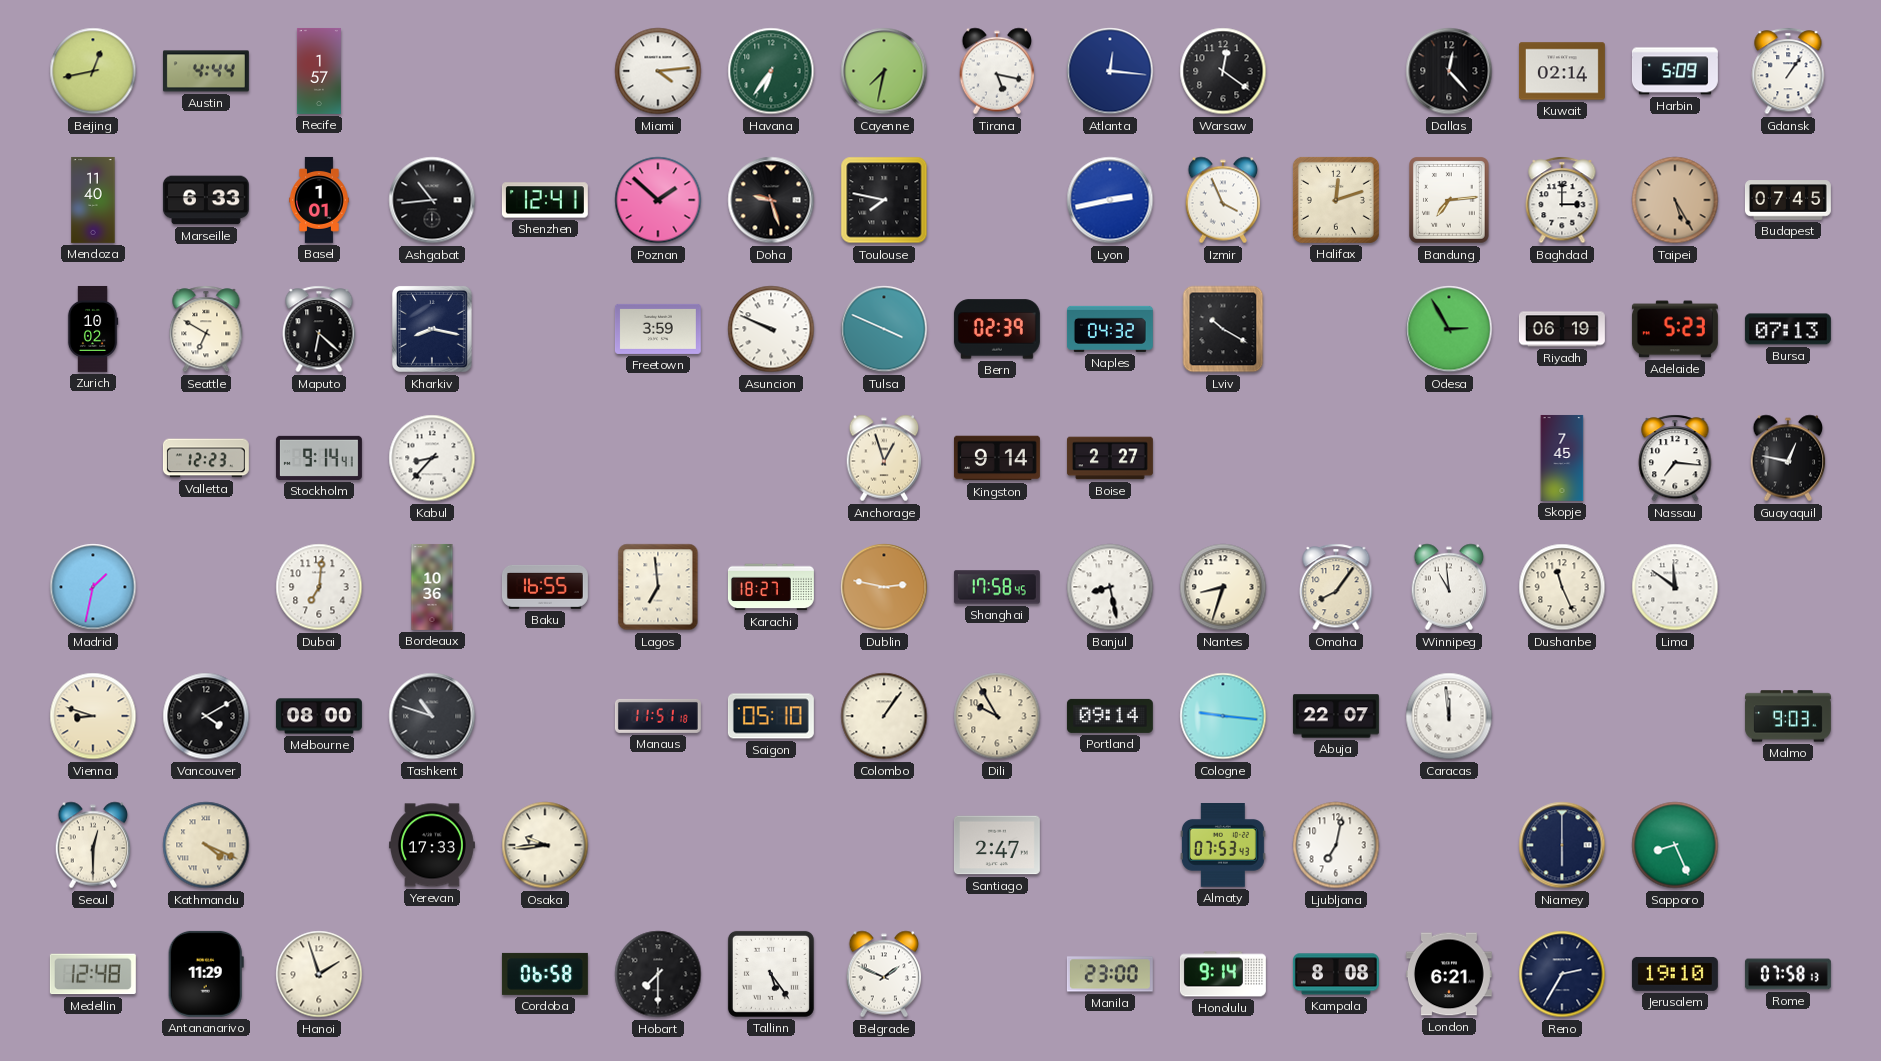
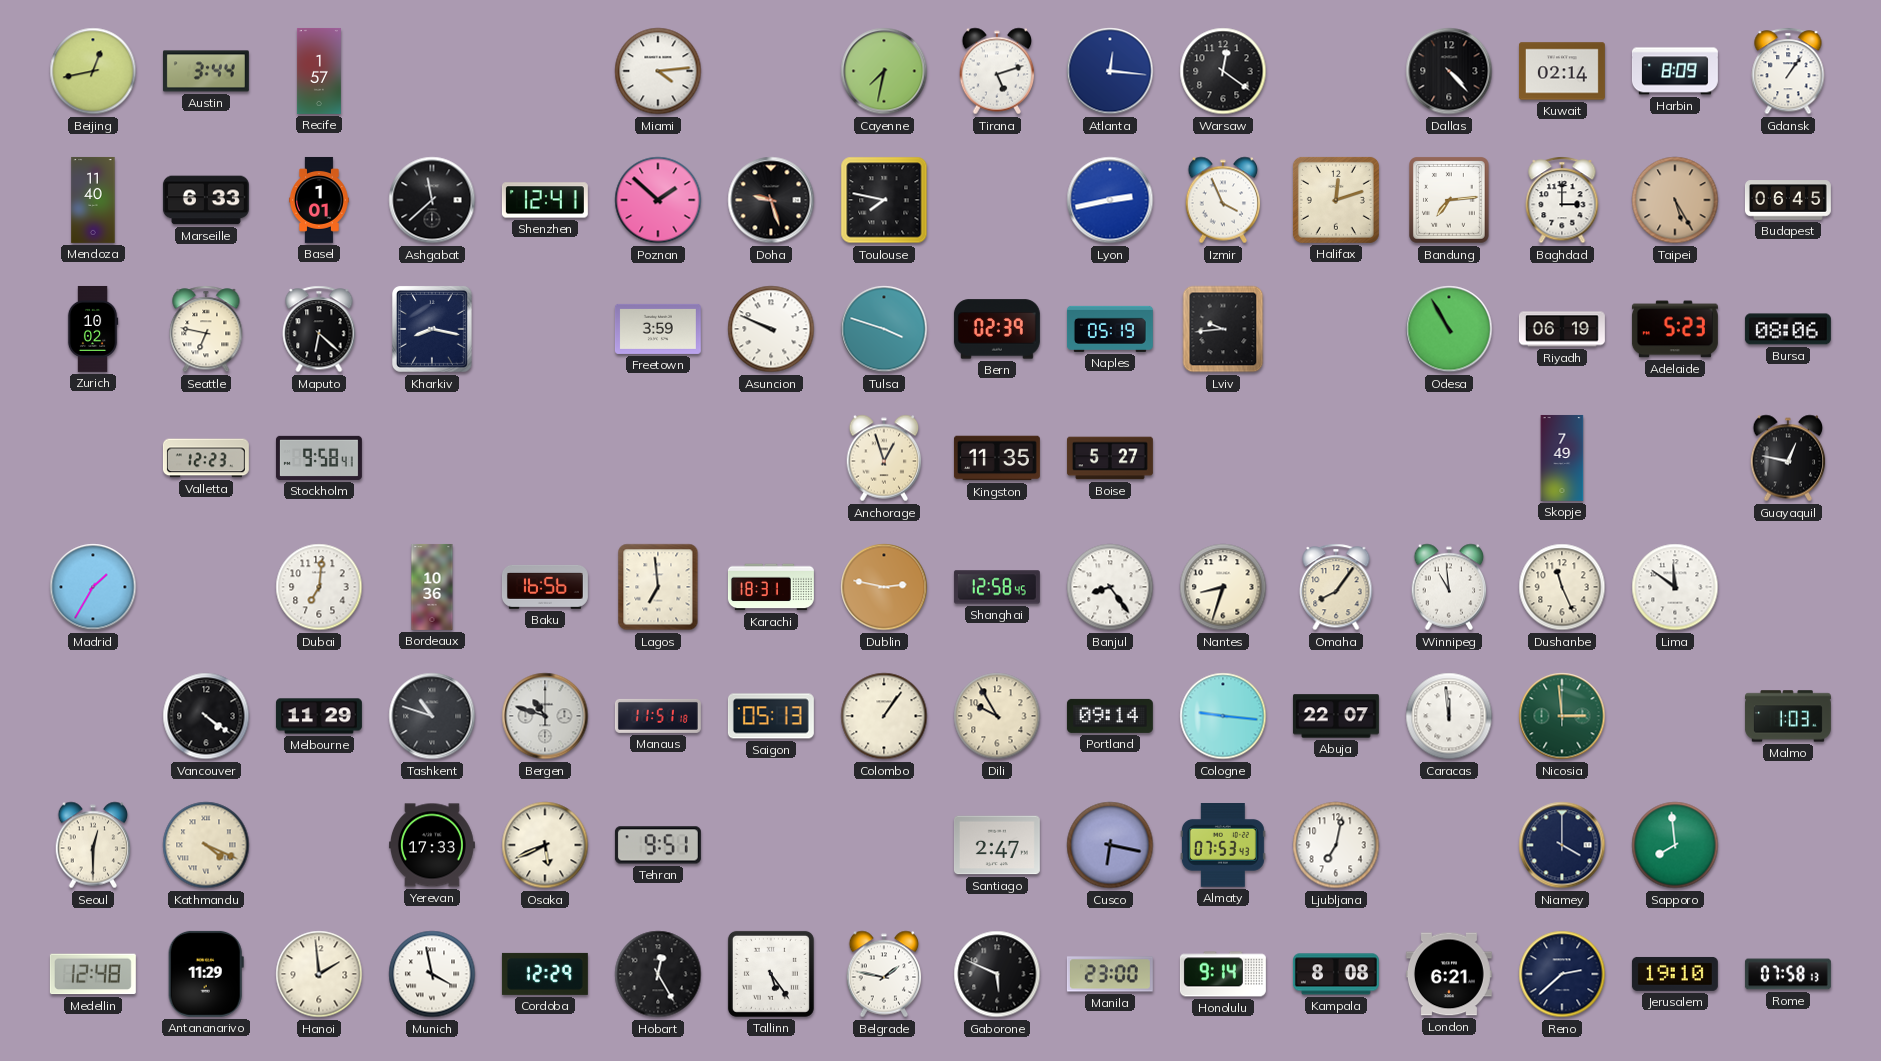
Austin: 4:44 -> 3:44 (206, 71)
Havana: 6:36 -> none (771, 71)
Tirana: 5:17 -> 5:12 (997, 71)
Dallas: 12:23 -> 4:23 (1449, 71)
Harbin: 5:09 -> 8:09 (1675, 71)
Ashgabat: 10:44 -> 11:38 (432, 200)
Budapest: 07:45 -> 06:45 (1788, 200)
Seattle: 6:50 -> 6:47 (206, 329)
Tulsa: 3:49 -> 3:48 (884, 329)
Naples: 04:32 -> 05:19 (1110, 329)
Lviv: 10:20 -> 9:44 (1223, 329)
Odesa: 2:55 -> 10:55 (1449, 329)
Bursa: 07:13 -> 08:06 (1788, 329)
Stockholm: 9:14 -> 9:58 (319, 458)
Kabul: 8:37 -> none (432, 458)
Kingston: 9:14 -> 11:35 (997, 458)
Boise: 2:27 -> 5:27 (1110, 458)
Skopje: 7:45 -> 7:49 (1562, 458)
Nassau: 7:16 -> none (1675, 458)
Madrid: 1:32 -> 1:35 (93, 587)
Baku: 16:55 -> 16:56 (545, 587)
Karachi: 18:27 -> 18:31 (771, 587)
Shanghai: 17:58 -> 12:58 (997, 587)
Banjul: 8:28 -> 8:24 (1110, 587)
Vienna: 8:48 -> none (93, 716)
Vancouver: 4:10 -> 4:21 (206, 716)
Melbourne: 08:00 -> 11:29 (319, 716)
Bergen: none -> 10:48 (545, 716)
Saigon: 05:10 -> 05:13 (771, 716)
Nicosia: none -> 2:59 (1562, 716)
Malmo: 9:03 -> 1:03 (1788, 716)
Osaka: 9:44 -> 5:41 (545, 845)
Tehran: none -> 9:51 (658, 845)
Cusco: none -> 6:17 (1110, 845)
Niamey: 6:00 -> 4:00 (1562, 845)
Sapporo: 8:26 -> 7:59 (1675, 845)
Hanoi: 1:57 -> 1:59 (319, 974)
Munich: none -> 3:58 (432, 974)
Cordoba: 06:58 -> 12:29 (545, 974)
Hobart: 7:30 -> 12:25 (658, 974)
Belgrade: 1:49 -> 1:47 (884, 974)
Gaborone: none -> 5:49 (997, 974)
Reno: 2:35 -> 2:38 (1562, 974)
